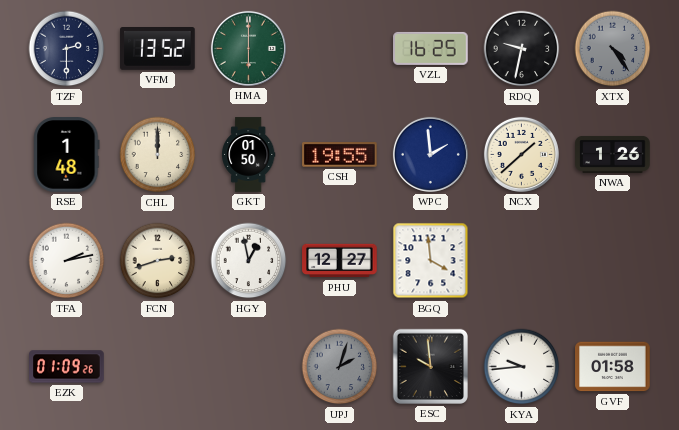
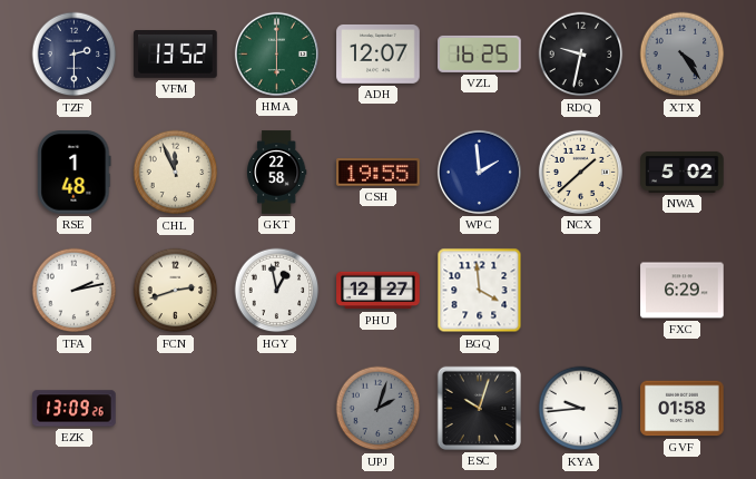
ADH: none -> 12:07 (379, 55)
CHL: 12:00 -> 11:56 (176, 173)
GKT: 01:50 -> 22:58 (277, 173)
NWA: 1:26 -> 5:02 (683, 172)
FXC: none -> 6:29 (683, 291)
EZK: 01:09 -> 13:09 (75, 409)
ESC: 9:59 -> 10:03 (479, 408)
